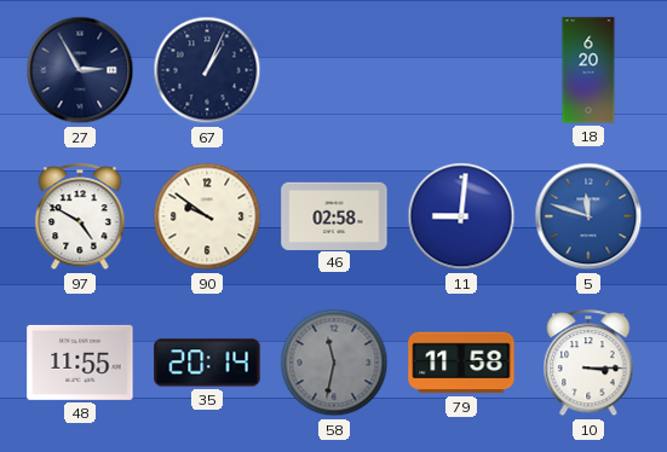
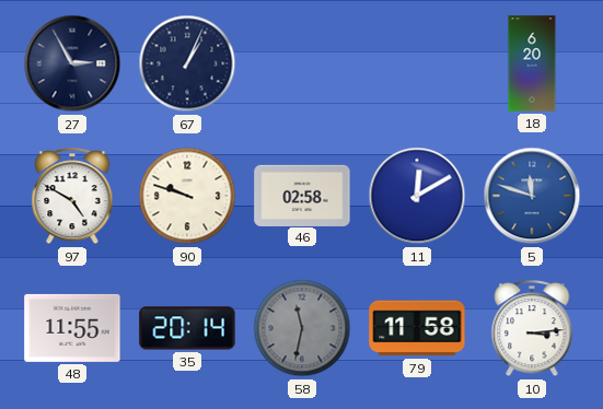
90: 9:51 -> 9:48 (187, 196)
11: 9:01 -> 12:10 (417, 196)
10: 3:15 -> 3:14 (532, 329)
